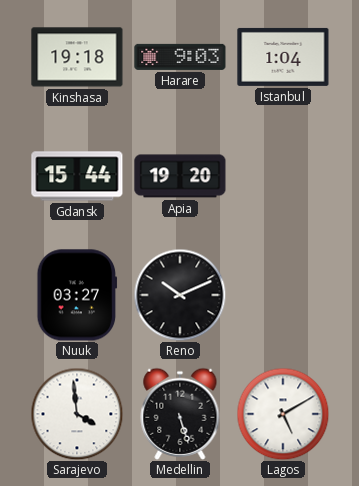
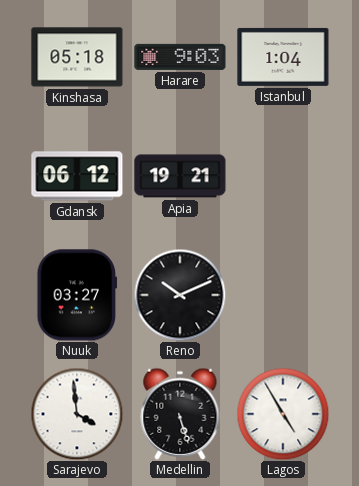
Kinshasa: 19:18 -> 05:18 (77, 57)
Gdansk: 15:44 -> 06:12 (77, 176)
Apia: 19:20 -> 19:21 (180, 176)
Lagos: 5:10 -> 4:55 (283, 414)
